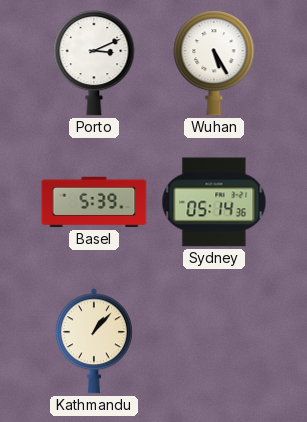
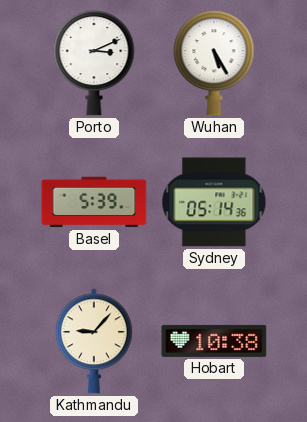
Kathmandu: 1:07 -> 9:07 (94, 341)
Hobart: none -> 10:38 (214, 341)
